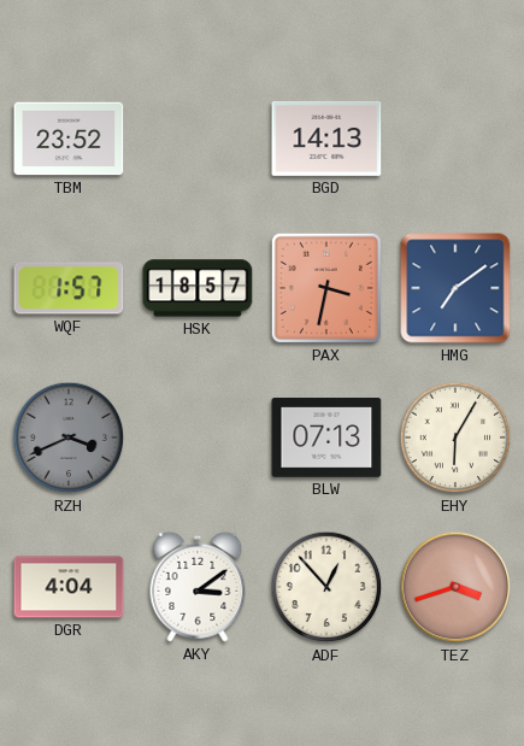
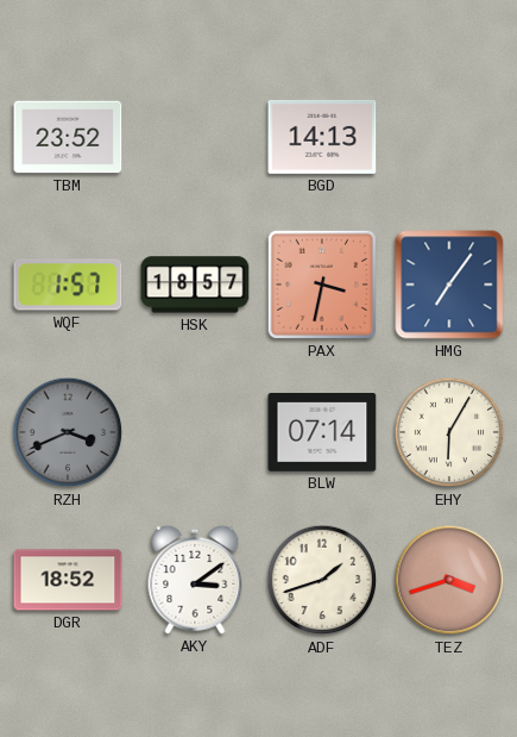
HMG: 7:09 -> 7:06 (449, 285)
BLW: 07:13 -> 07:14 (322, 433)
DGR: 4:04 -> 18:52 (68, 580)
ADF: 12:53 -> 1:42 (322, 580)
